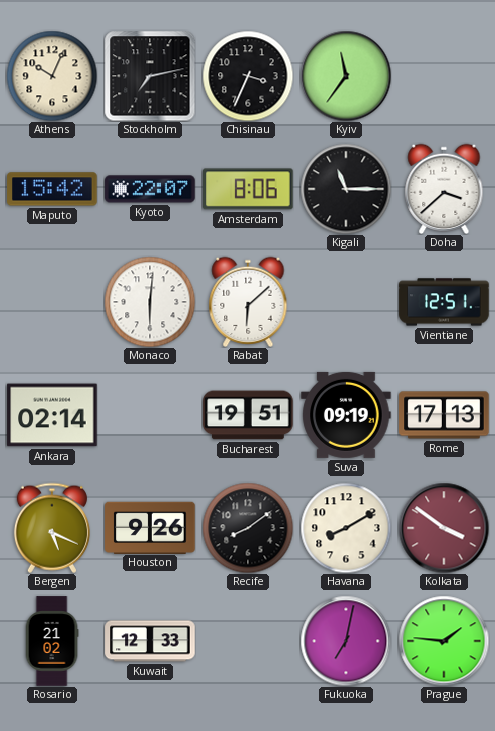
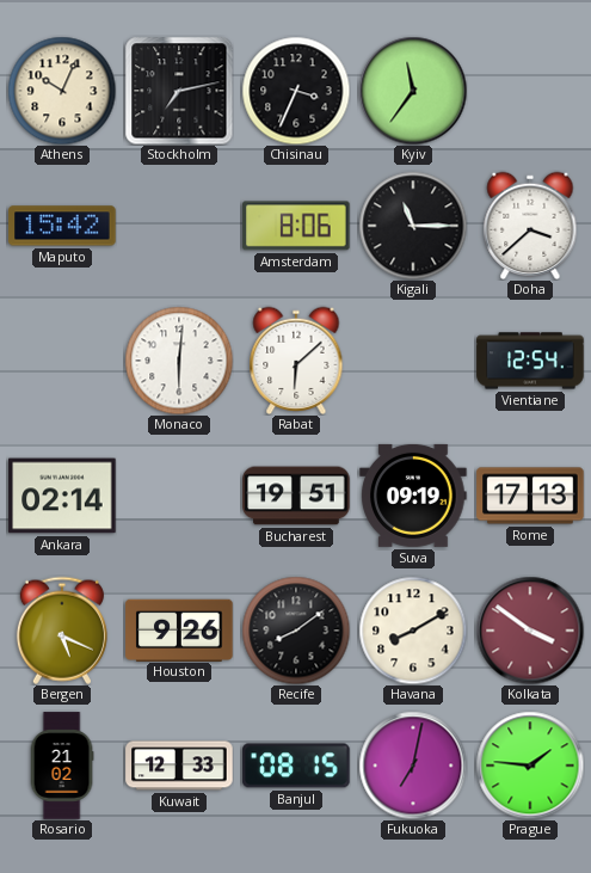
Kyoto: 22:07 -> none (150, 189)
Vientiane: 12:51 -> 12:54 (530, 361)
Banjul: none -> 08:15 (296, 766)
